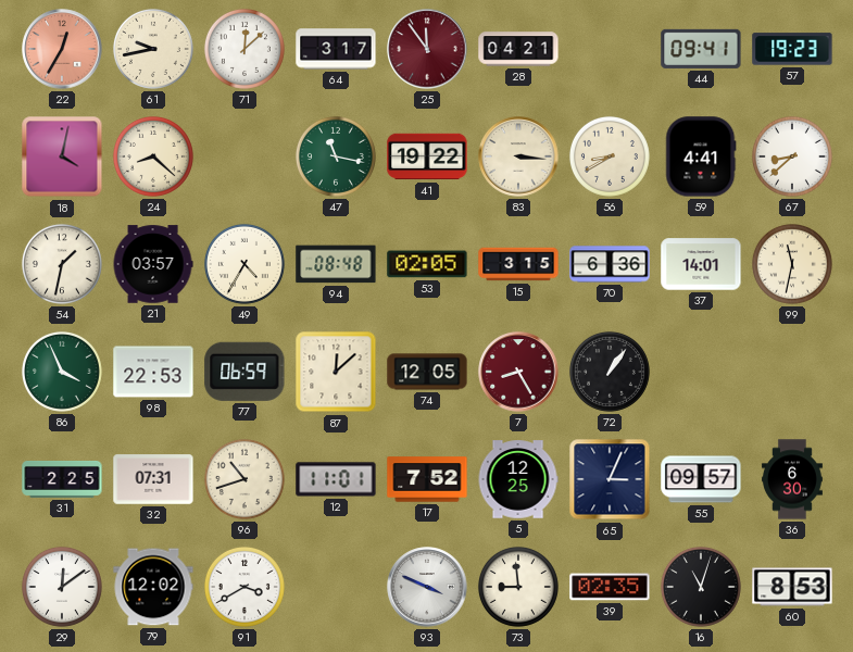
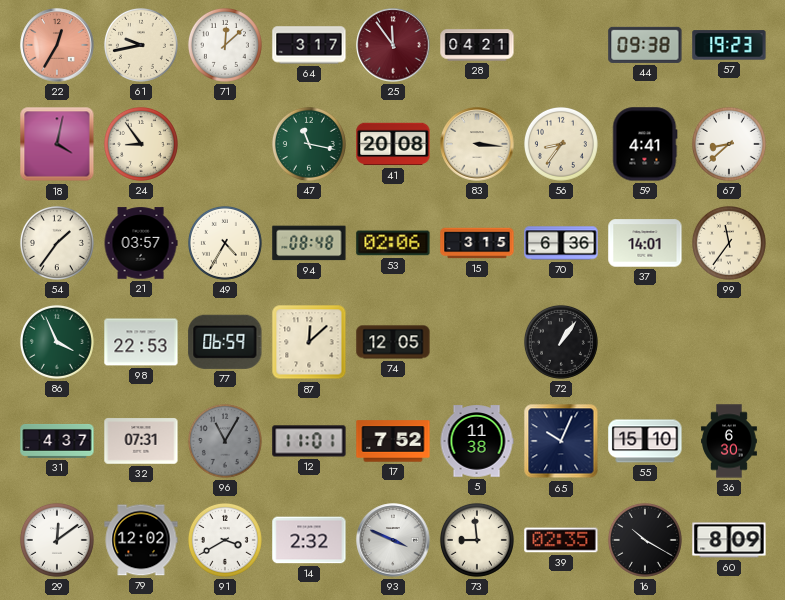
44: 09:41 -> 09:38 (645, 45)
24: 8:22 -> 8:54 (141, 144)
41: 19:22 -> 20:08 (393, 144)
56: 8:40 -> 8:36 (561, 144)
54: 1:32 -> 1:36 (57, 243)
53: 02:05 -> 02:06 (393, 243)
99: 11:32 -> 11:36 (729, 243)
7: 8:25 -> none (518, 372)
31: 2:25 -> 4:37 (57, 441)
96: 10:42 -> 11:05 (225, 441)
96 dial: cream -> grey (225, 441)
5: 12:25 -> 11:38 (477, 441)
65: 3:04 -> 10:04 (561, 441)
55: 09:57 -> 15:10 (645, 441)
14: none -> 2:32 (309, 540)
16: 11:03 -> 10:20 (645, 540)
60: 8:53 -> 8:09 (729, 540)
